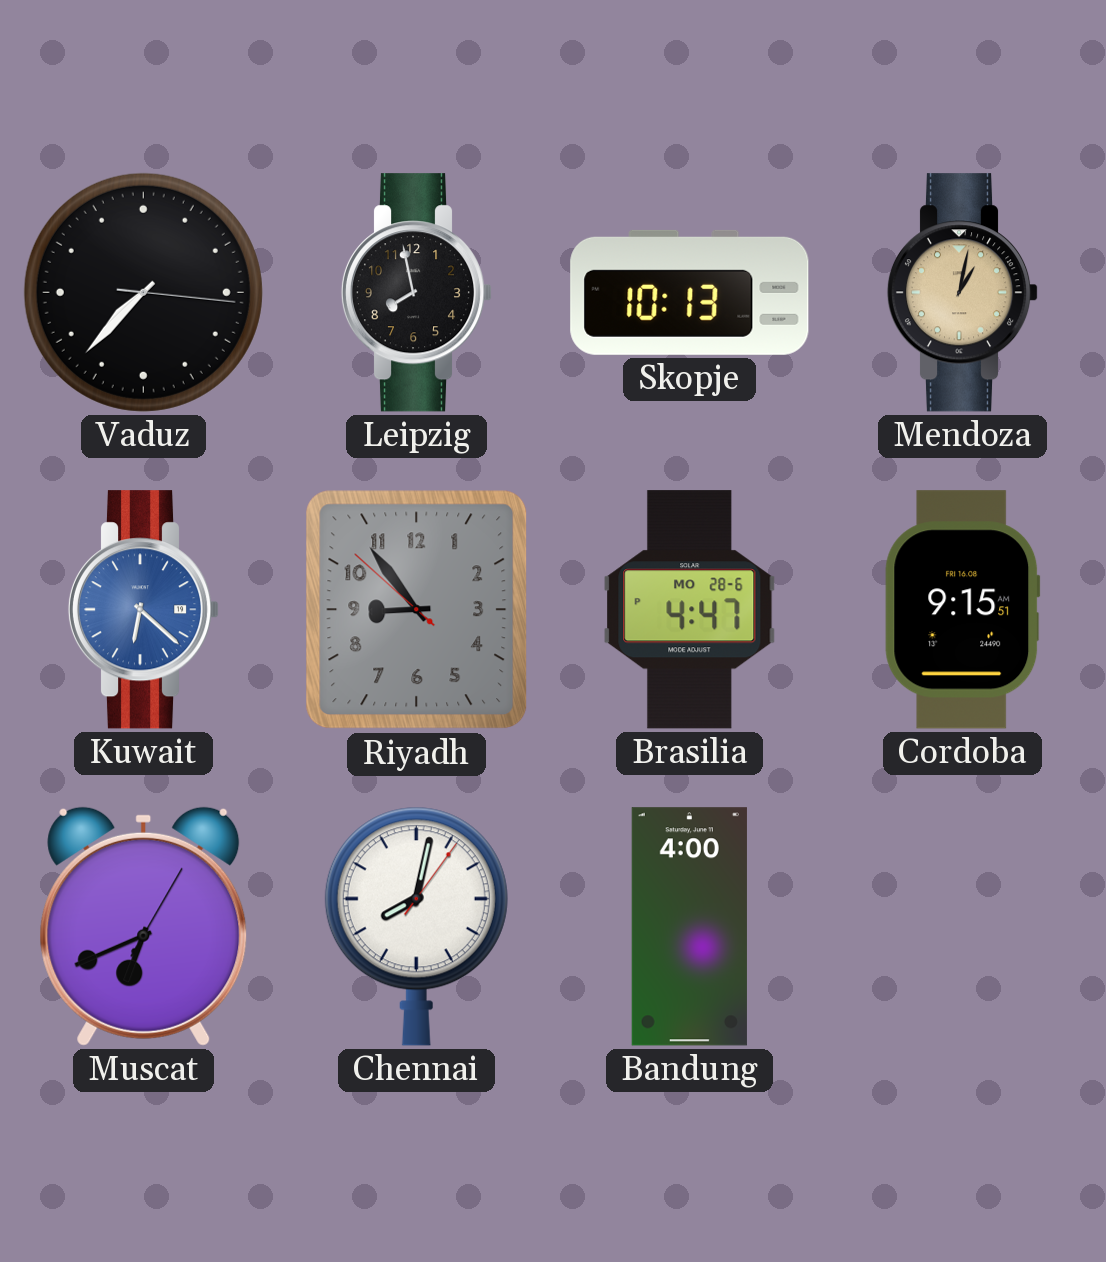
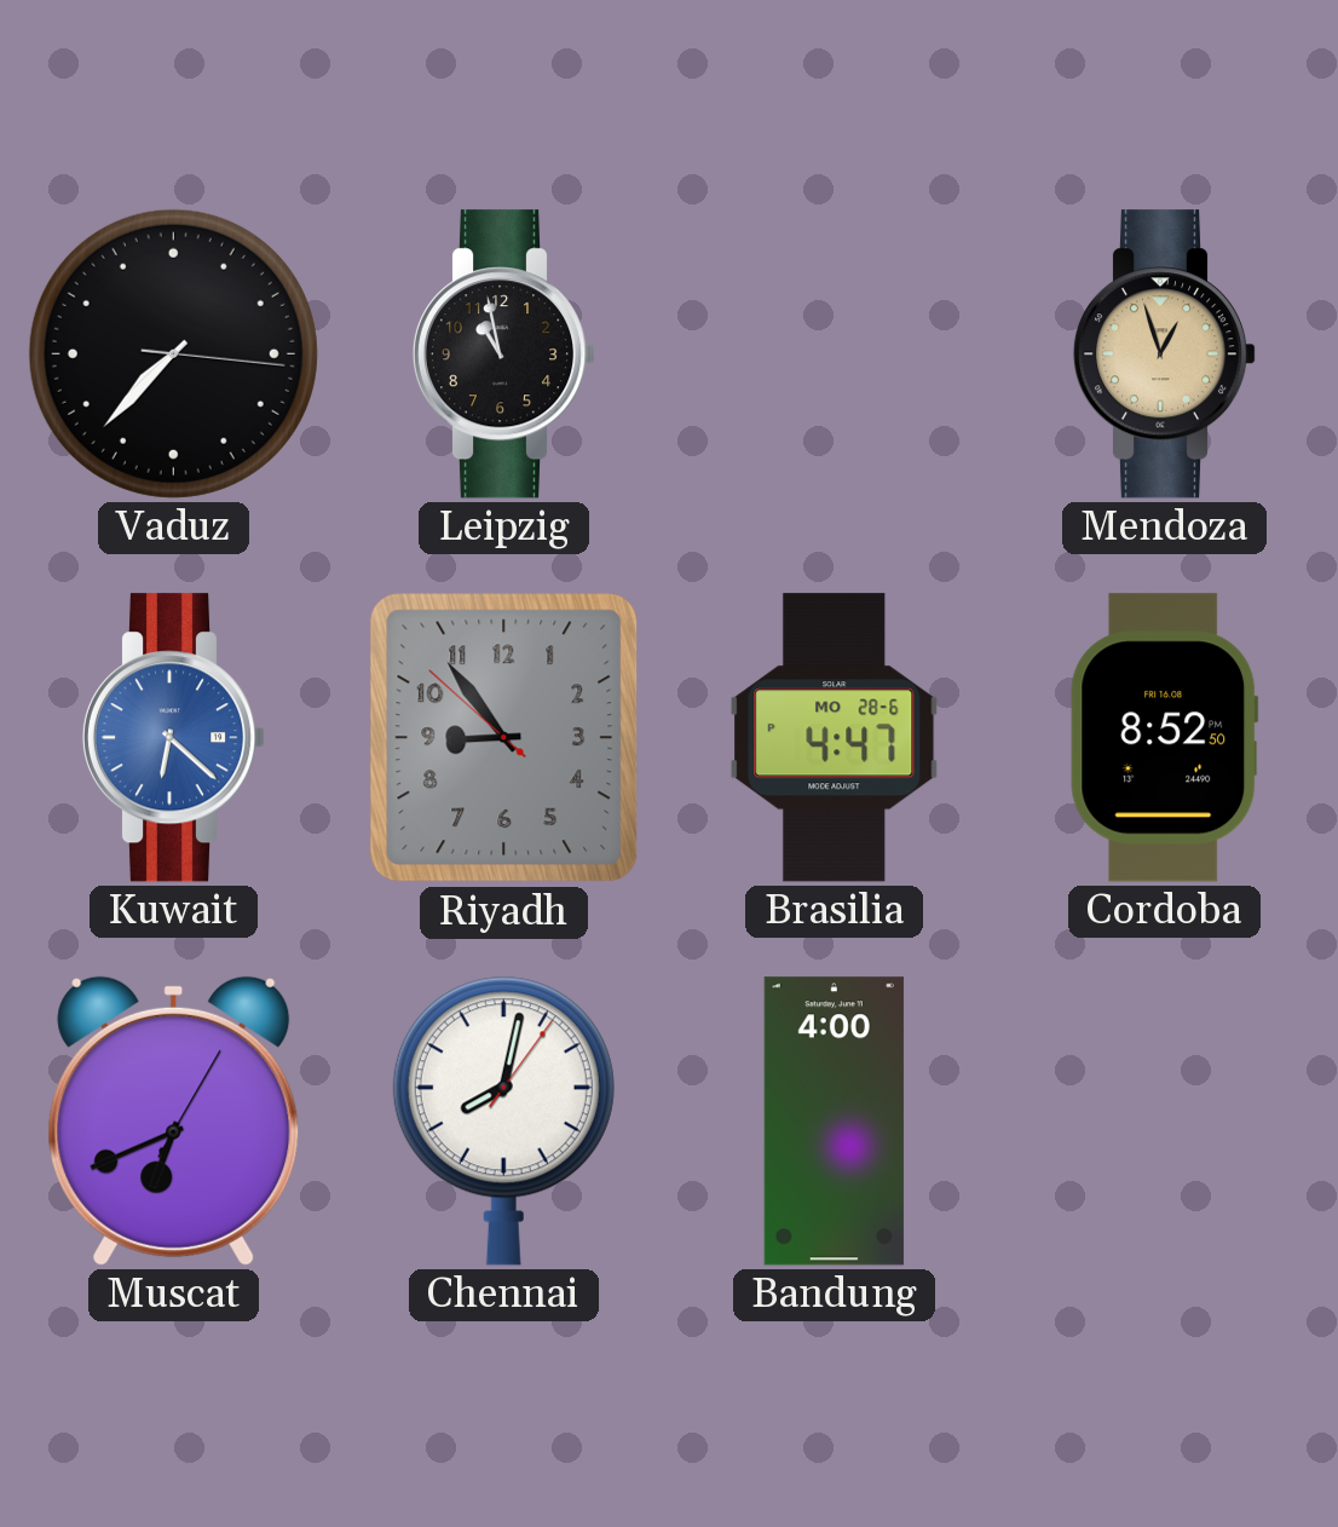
Leipzig: 7:58 -> 10:58 (504, 355)
Skopje: 10:13 -> none (690, 292)
Mendoza: 1:02 -> 12:57 (1165, 355)
Cordoba: 9:15 -> 8:52 (1165, 738)
